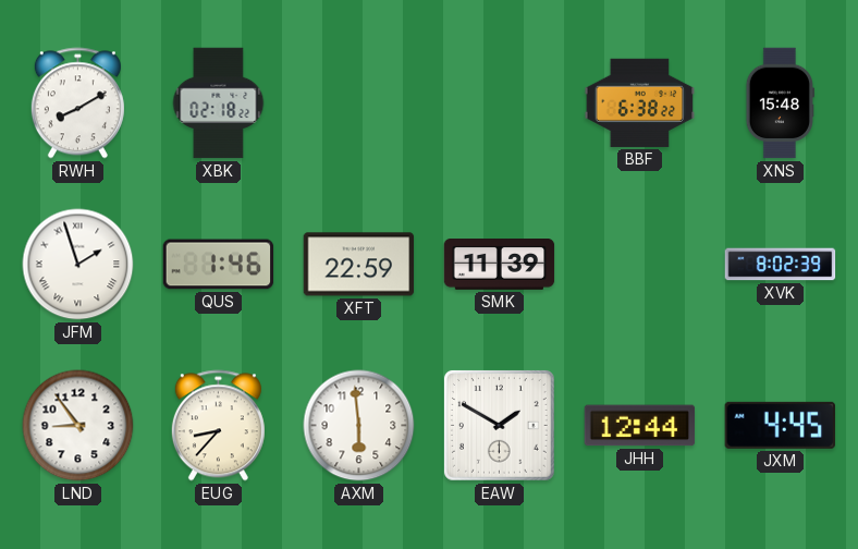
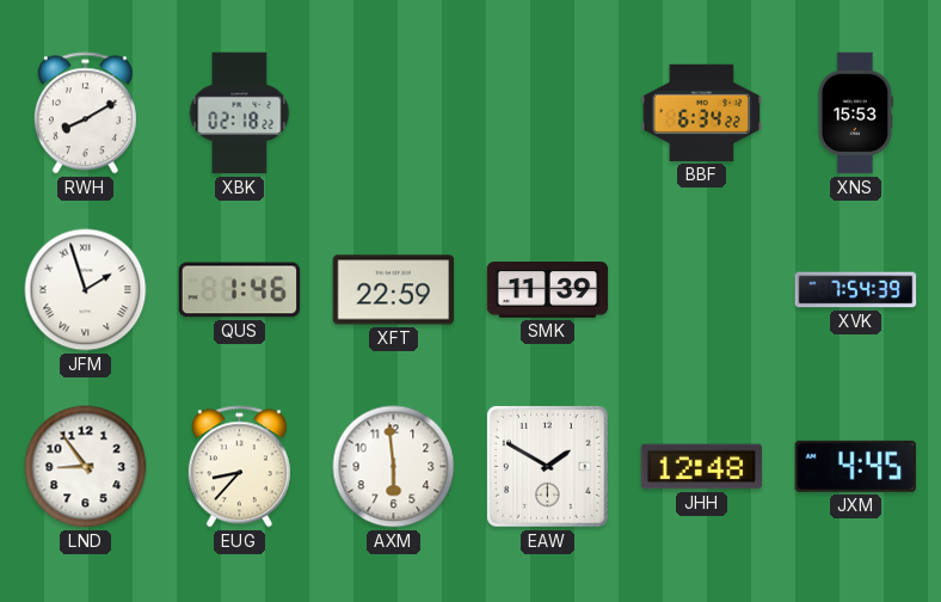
BBF: 6:38 -> 6:34 (702, 112)
XNS: 15:48 -> 15:53 (855, 113)
XVK: 8:02 -> 7:54 (856, 290)
JHH: 12:44 -> 12:48 (702, 467)
